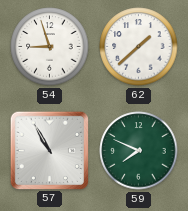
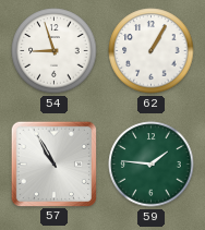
62: 1:38 -> 1:05 (152, 51)
59: 7:49 -> 1:46 (152, 165)
